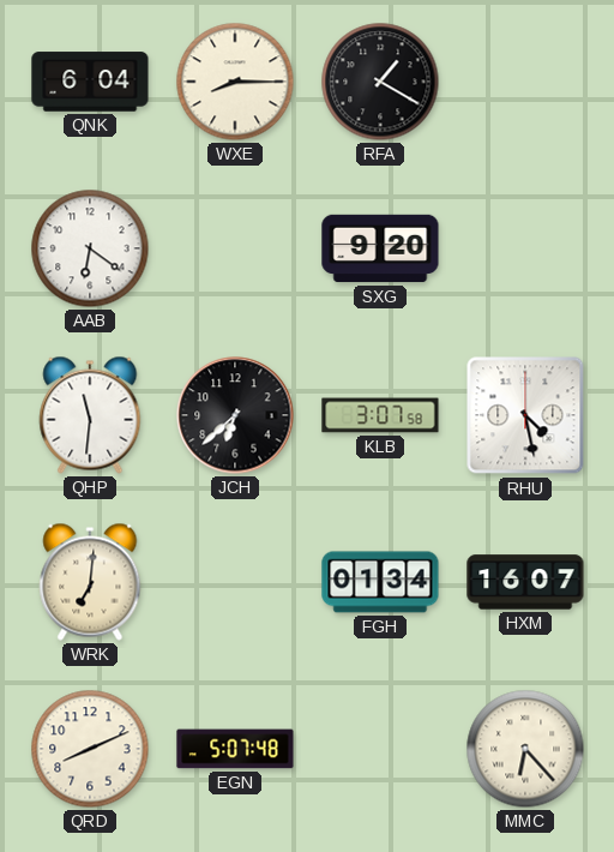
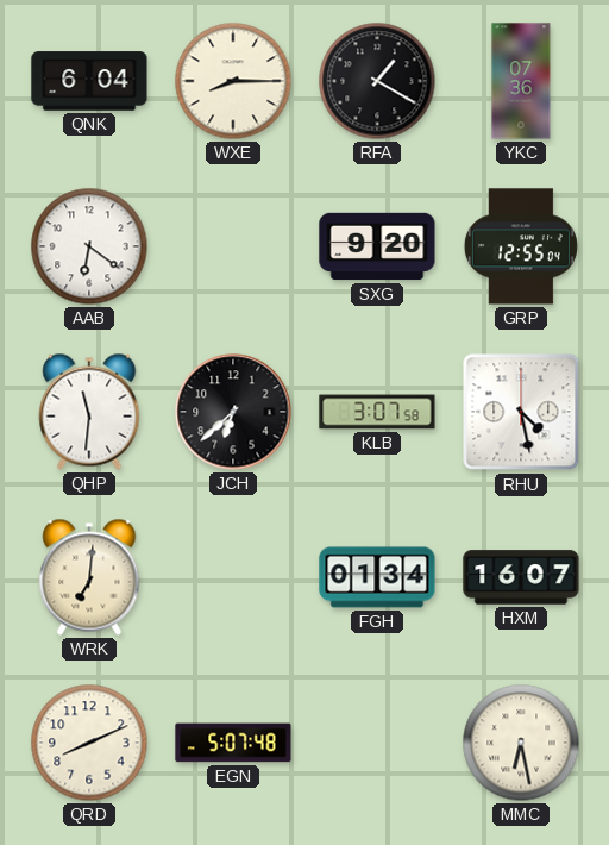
YKC: none -> 07:36 (521, 81)
GRP: none -> 12:55 (521, 246)
MMC: 6:23 -> 6:28 (521, 743)
